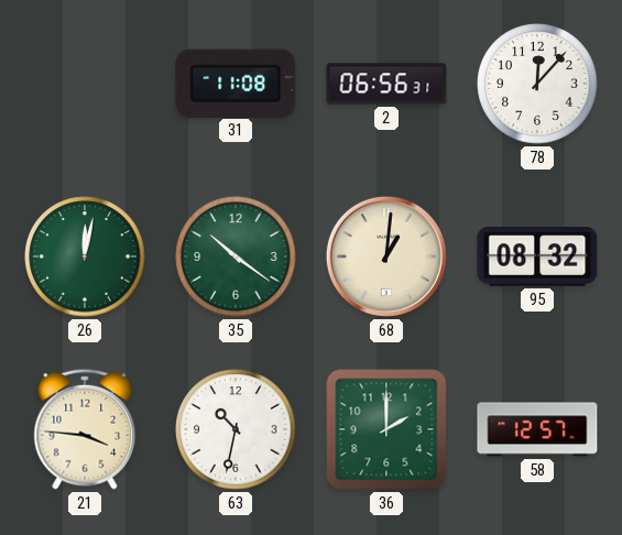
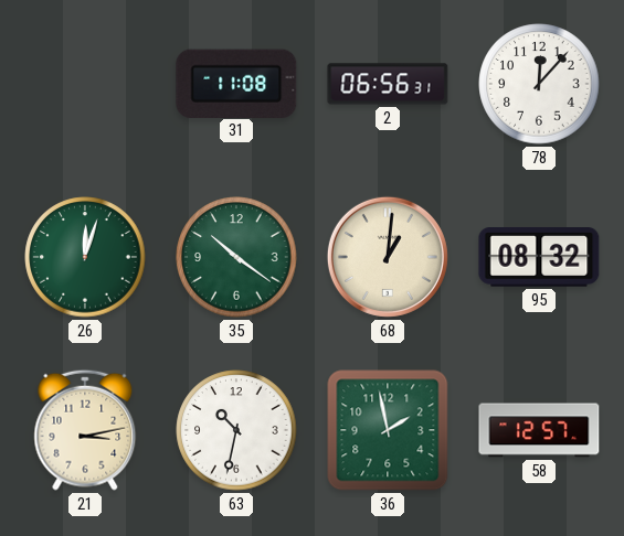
26: 12:02 -> 12:03 (85, 257)
21: 3:46 -> 3:13 (85, 430)
36: 2:00 -> 1:58 (388, 430)
